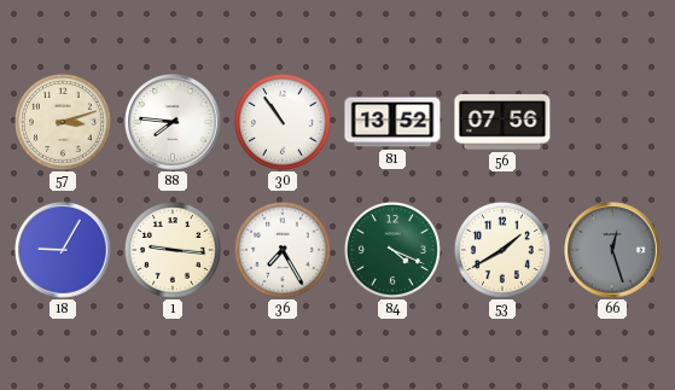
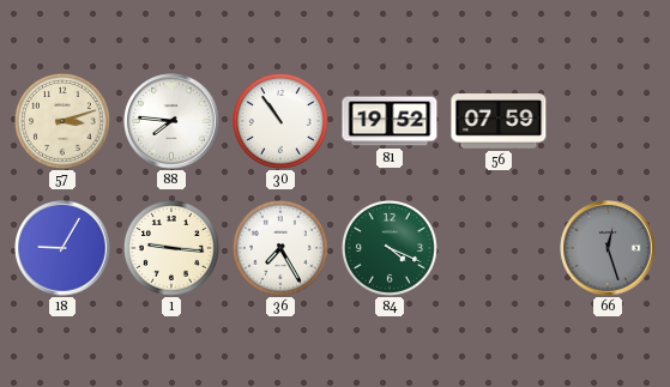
81: 13:52 -> 19:52 (390, 121)
56: 07:56 -> 07:59 (499, 121)
53: 1:40 -> none (502, 250)
